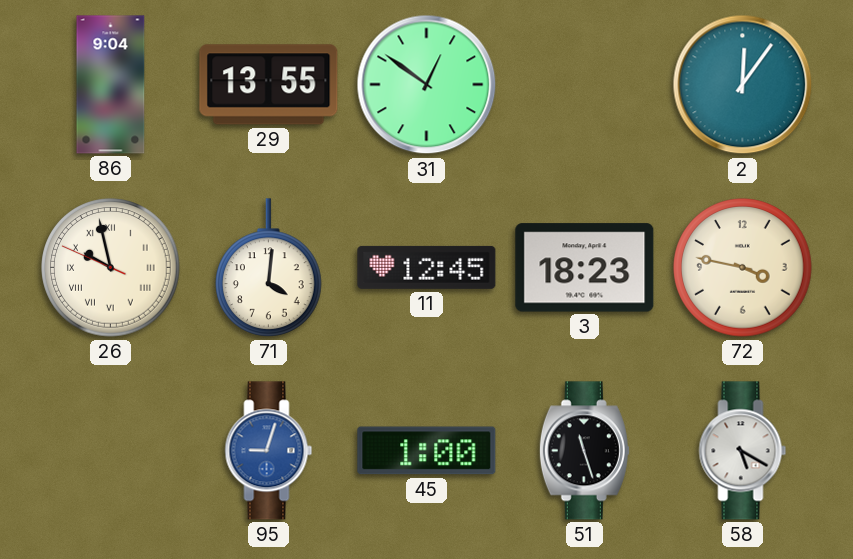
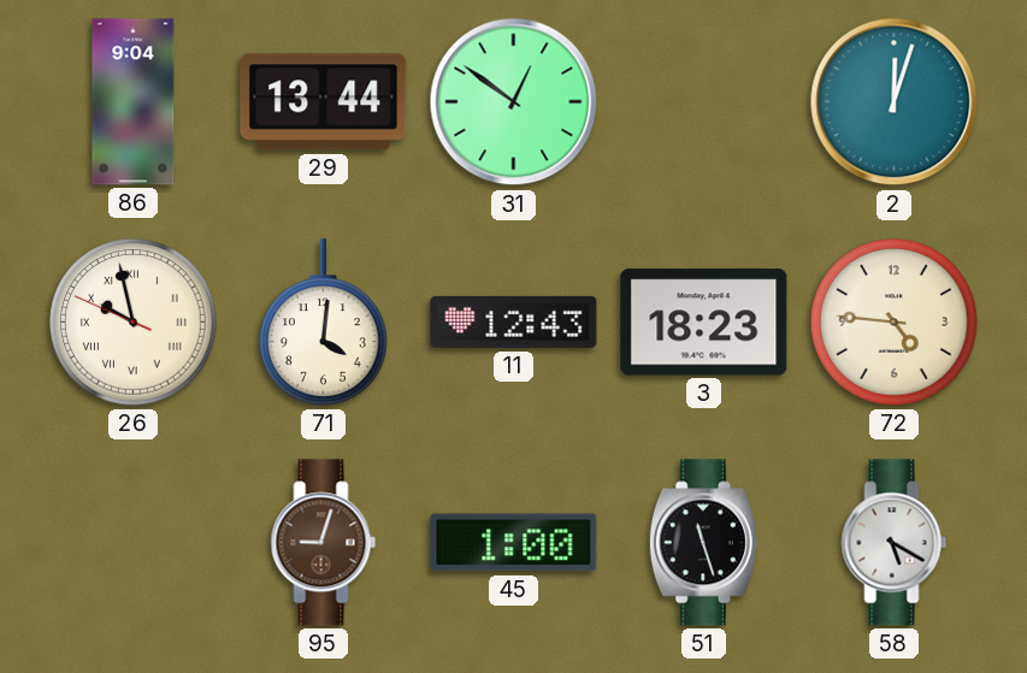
29: 13:55 -> 13:44 (324, 102)
2: 12:06 -> 12:03 (895, 102)
11: 12:45 -> 12:43 (514, 321)
72: 3:47 -> 4:46 (895, 323)
95 dial: blue -> brown (324, 543)
